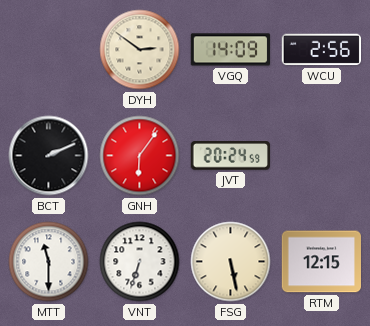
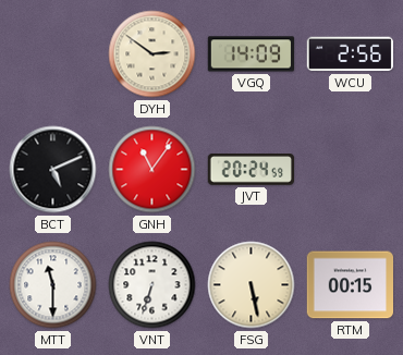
BCT: 2:11 -> 5:11 (53, 170)
GNH: 6:06 -> 11:06 (152, 170)
RTM: 12:15 -> 00:15 (351, 285)
